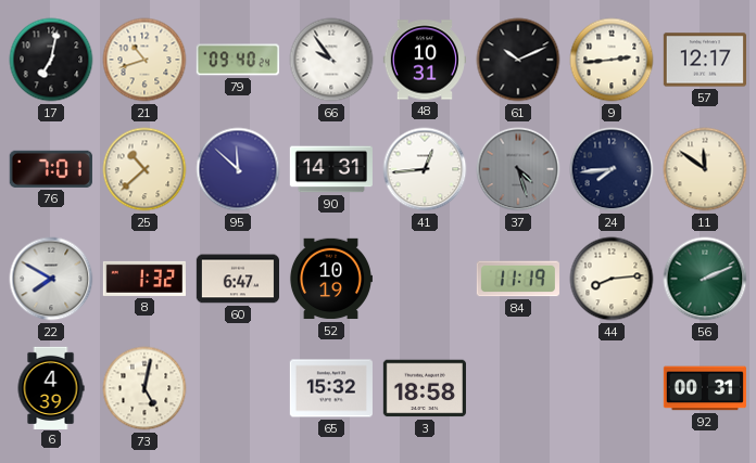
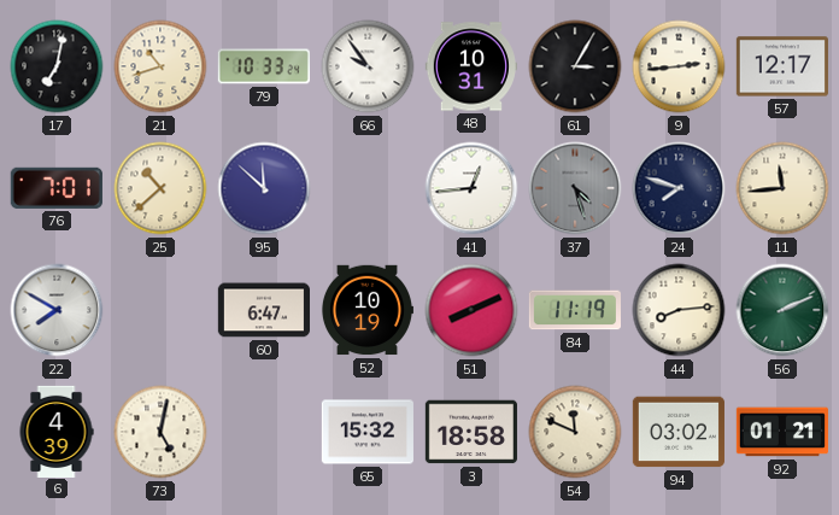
79: 09:40 -> 10:33 (264, 66)
61: 10:11 -> 3:05 (575, 66)
90: 14:31 -> none (331, 169)
24: 7:44 -> 7:48 (679, 188)
11: 11:51 -> 11:44 (782, 188)
8: 1:32 -> none (143, 279)
51: none -> 8:11 (471, 310)
54: none -> 11:49 (575, 432)
94: none -> 03:02 (679, 432)
92: 00:31 -> 01:21 (782, 432)
